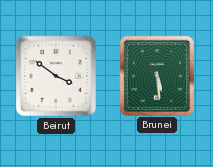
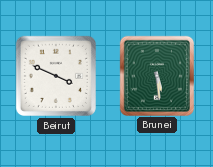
Beirut: 3:51 -> 3:49 (56, 76)
